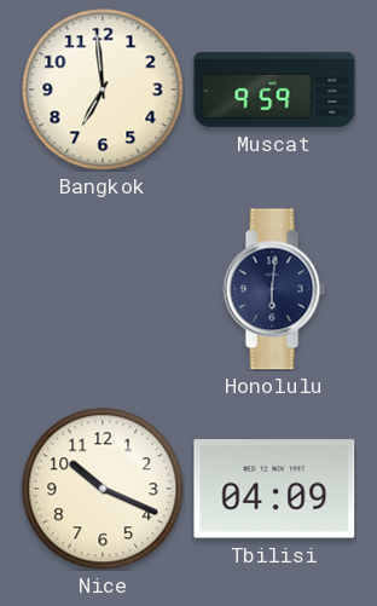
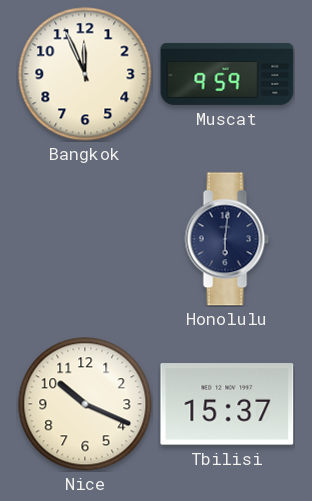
Bangkok: 6:59 -> 11:56 (85, 74)
Tbilisi: 04:09 -> 15:37 (227, 404)
